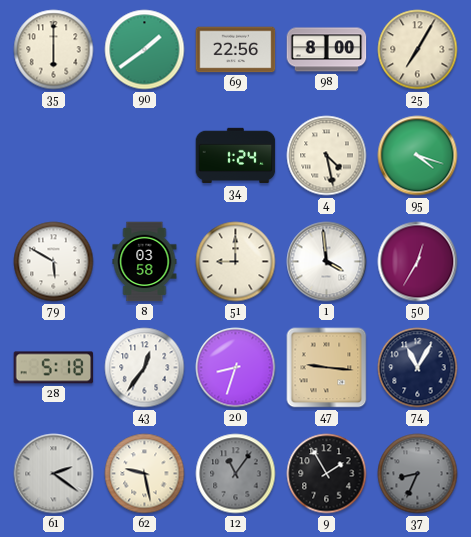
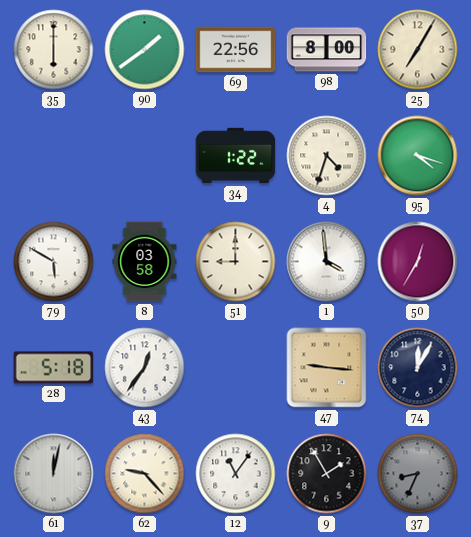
34: 1:24 -> 1:22 (236, 156)
4: 4:28 -> 4:33 (327, 156)
20: 8:33 -> none (236, 368)
74: 11:05 -> 12:05 (418, 368)
61: 2:21 -> 12:02 (54, 474)
62: 9:28 -> 9:23 (145, 474)
12 dial: grey -> white (236, 474)
